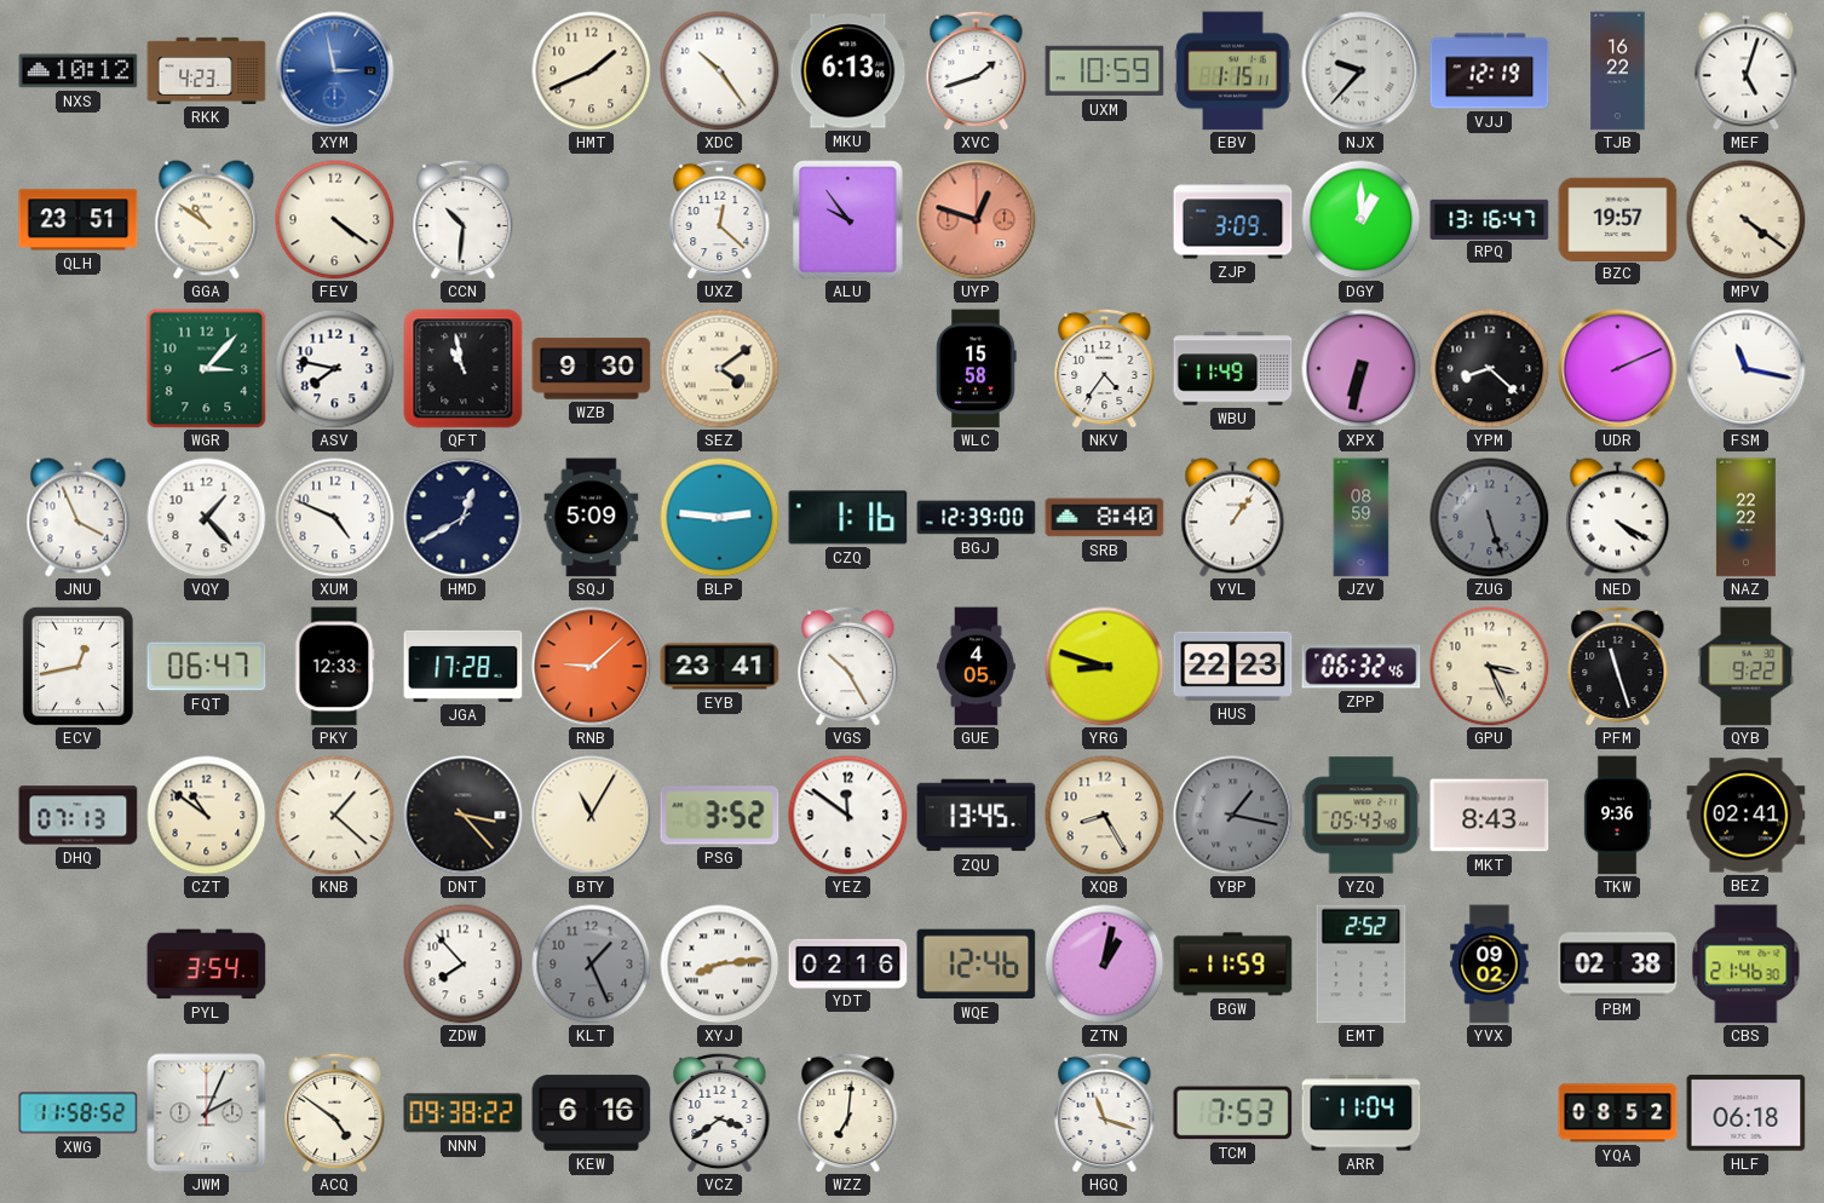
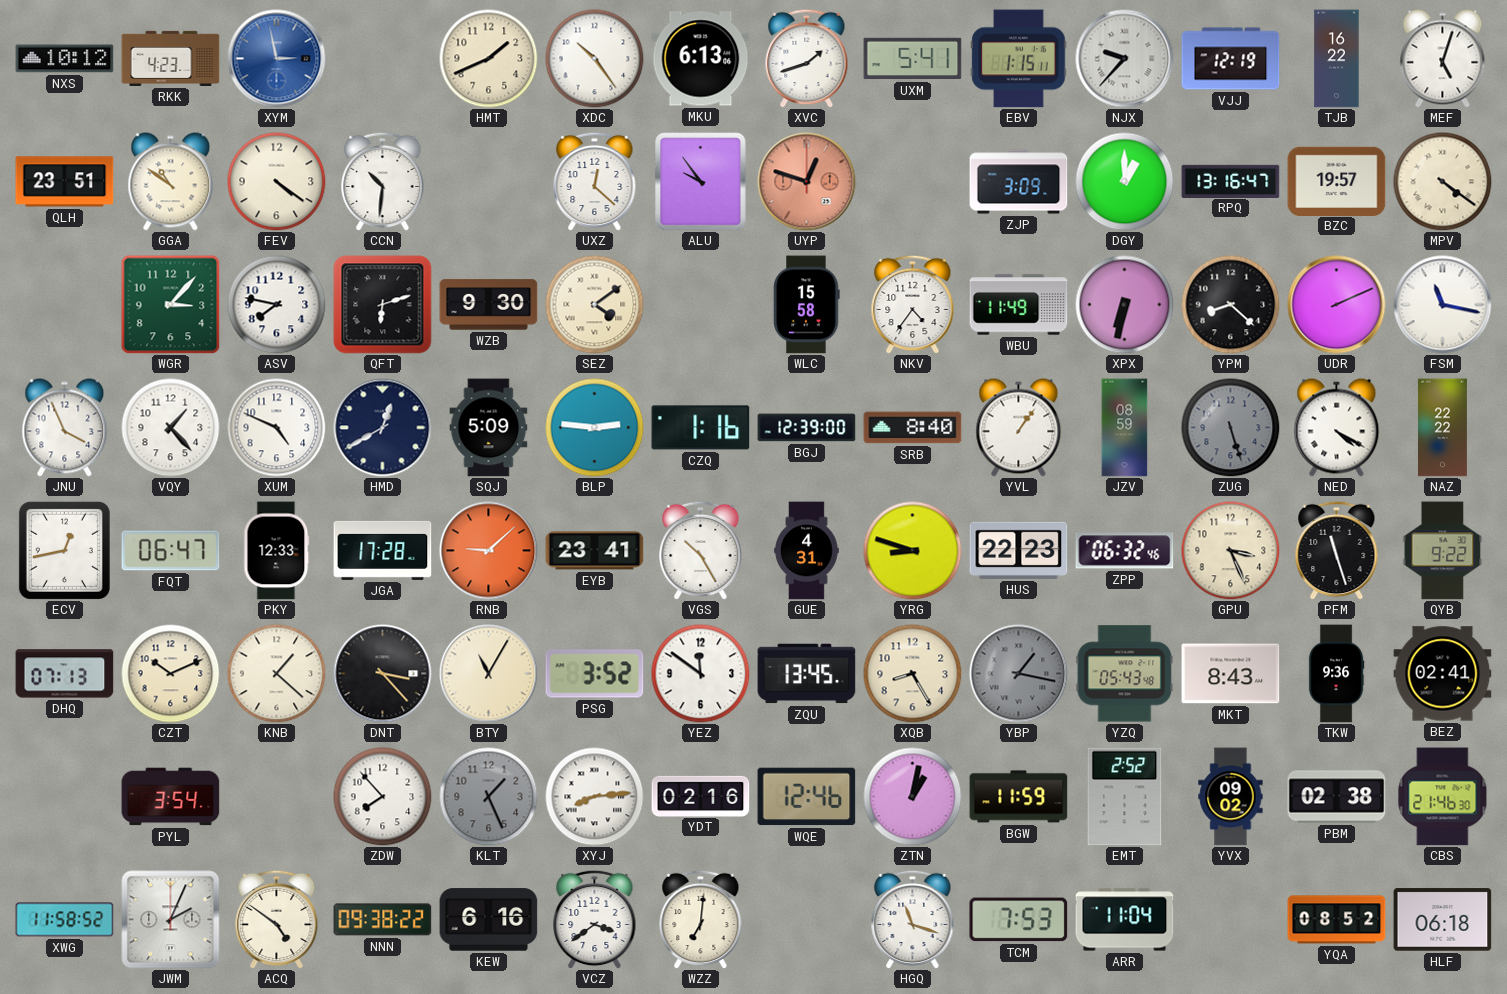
UXM: 10:59 -> 5:41 (913, 59)
QFT: 10:58 -> 6:12 (383, 305)
GUE: 4:05 -> 4:31 (807, 551)
CZT: 10:51 -> 10:11 (171, 674)
